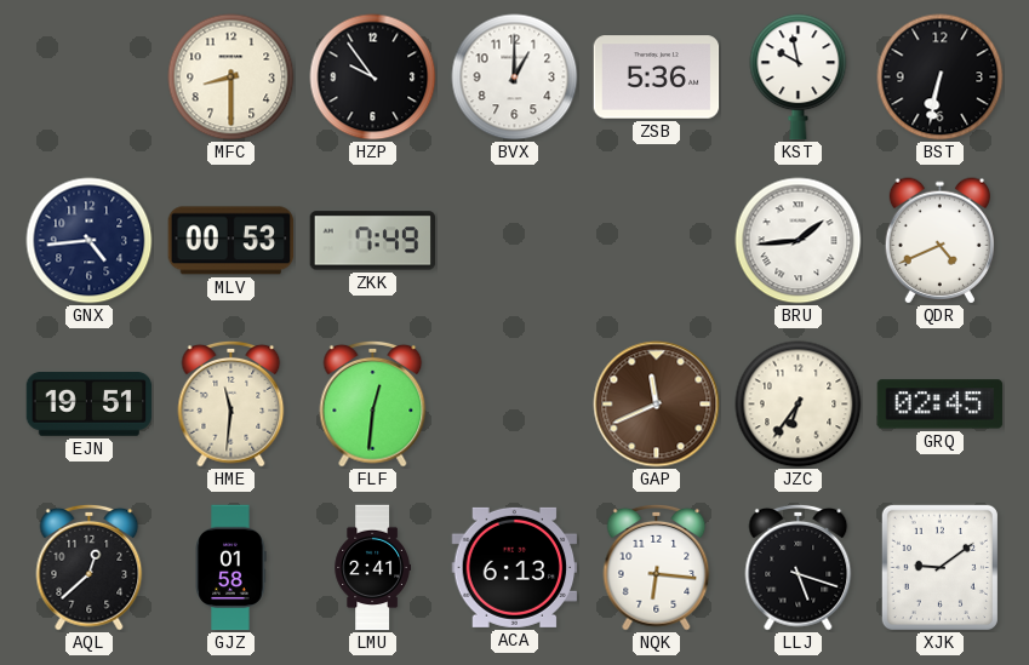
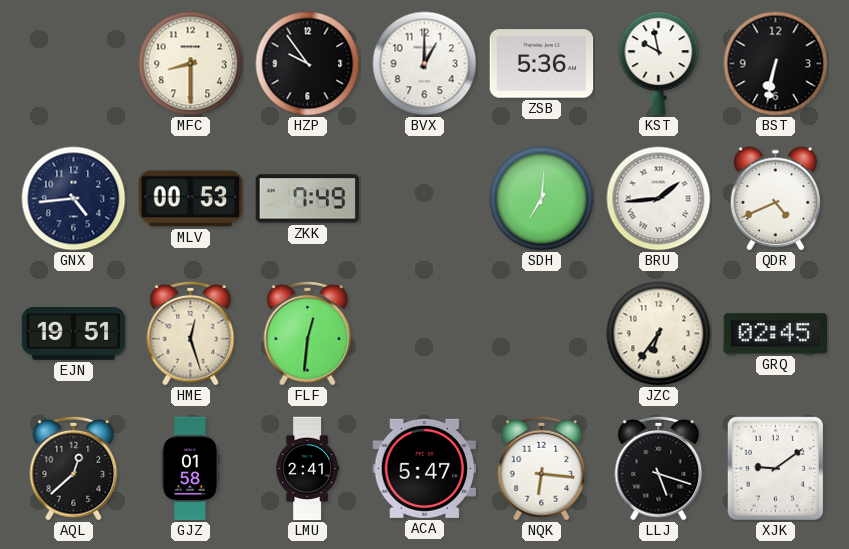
SDH: none -> 7:01 (542, 199)
HME: 11:31 -> 12:27 (191, 333)
GAP: 11:41 -> none (657, 405)
ACA: 6:13 -> 5:47 (425, 468)
